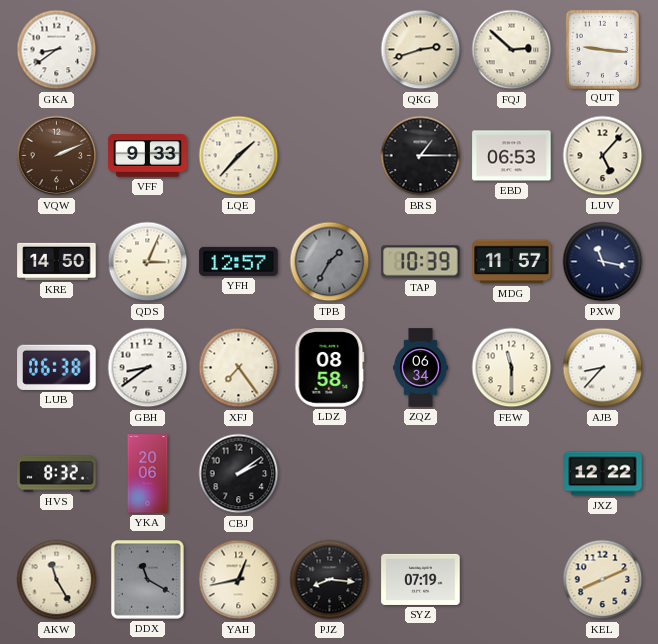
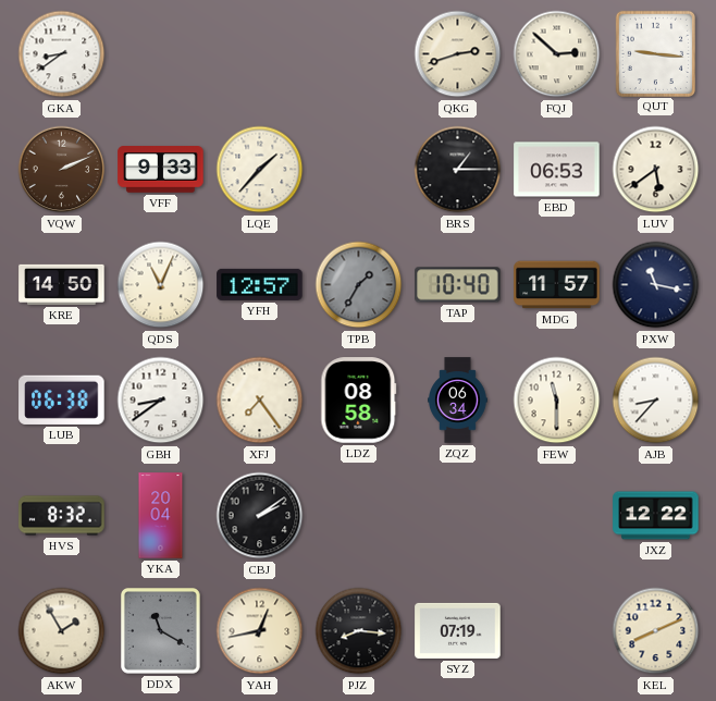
LUV: 5:07 -> 5:39 (656, 170)
QDS: 3:04 -> 11:04 (161, 285)
TAP: 10:39 -> 10:40 (458, 285)
YKA: 20:06 -> 20:04 (161, 516)
AKW: 11:25 -> 1:55 (62, 631)
